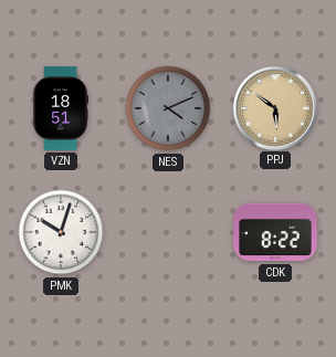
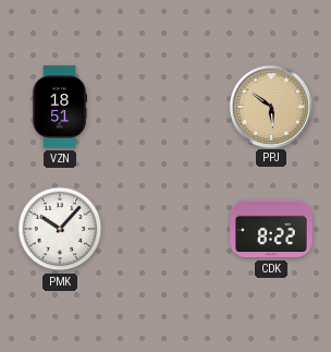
NES: 4:11 -> none (168, 108)
PMK: 10:03 -> 10:07 (60, 229)
